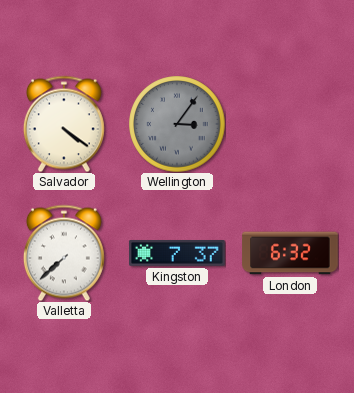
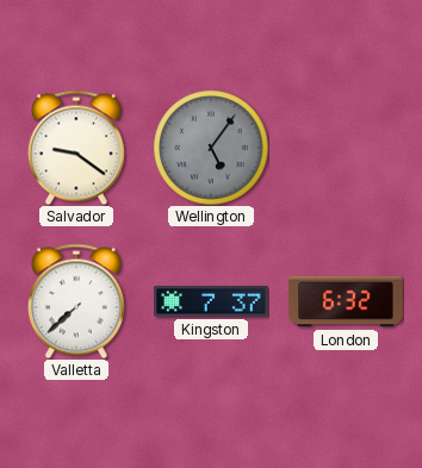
Salvador: 4:21 -> 9:21 (76, 148)
Wellington: 3:06 -> 5:06 (211, 148)
